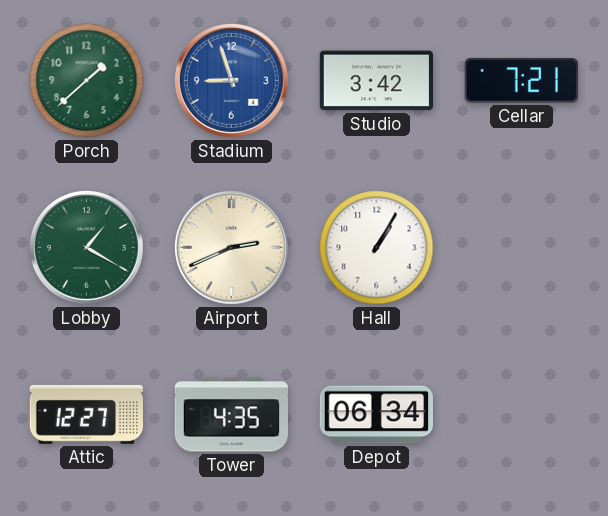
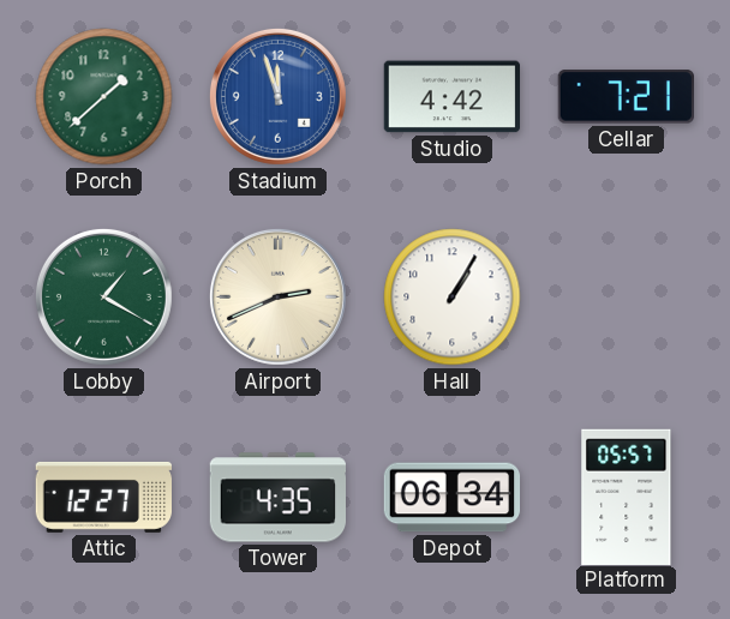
Stadium: 8:57 -> 11:57 (277, 96)
Studio: 3:42 -> 4:42 (451, 97)
Platform: none -> 05:57 (627, 497)
